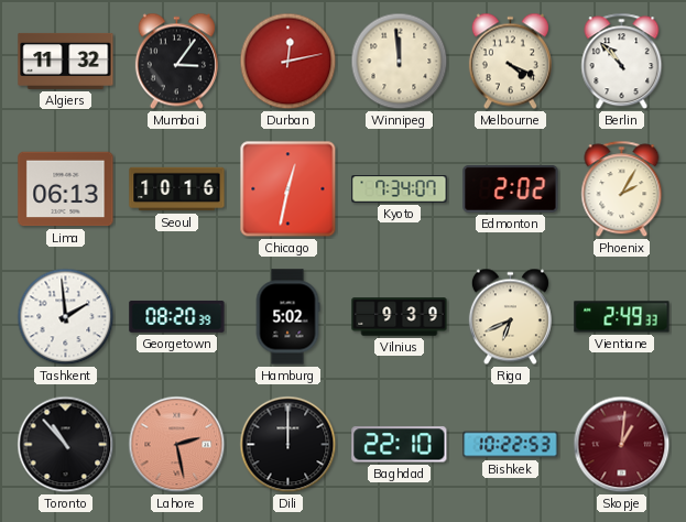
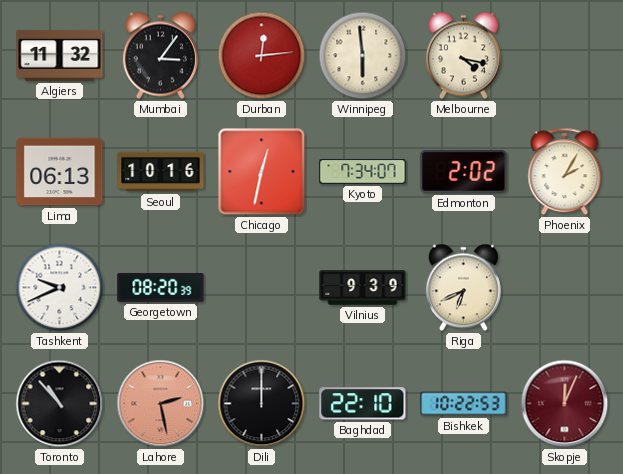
Durban: 12:13 -> 12:14 (262, 56)
Winnipeg: 11:59 -> 5:59 (363, 56)
Melbourne: 4:19 -> 4:17 (463, 56)
Berlin: 10:53 -> none (622, 62)
Tashkent: 1:59 -> 9:41 (60, 288)
Hamburg: 5:02 -> none (287, 317)
Vientiane: 2:49 -> none (622, 317)
Skopje: 1:01 -> 12:04 (565, 404)
